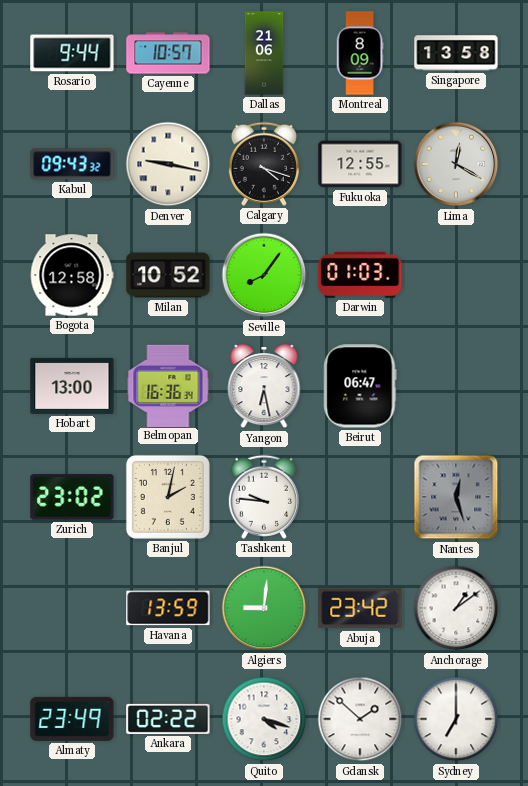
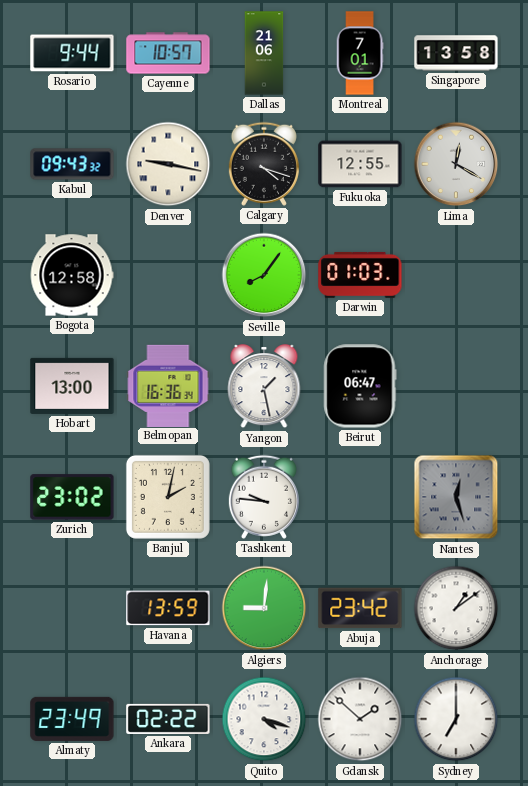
Montreal: 8:09 -> 7:01 (360, 53)
Milan: 10:52 -> none (168, 275)
Yangon: 6:28 -> 1:28 (264, 387)
